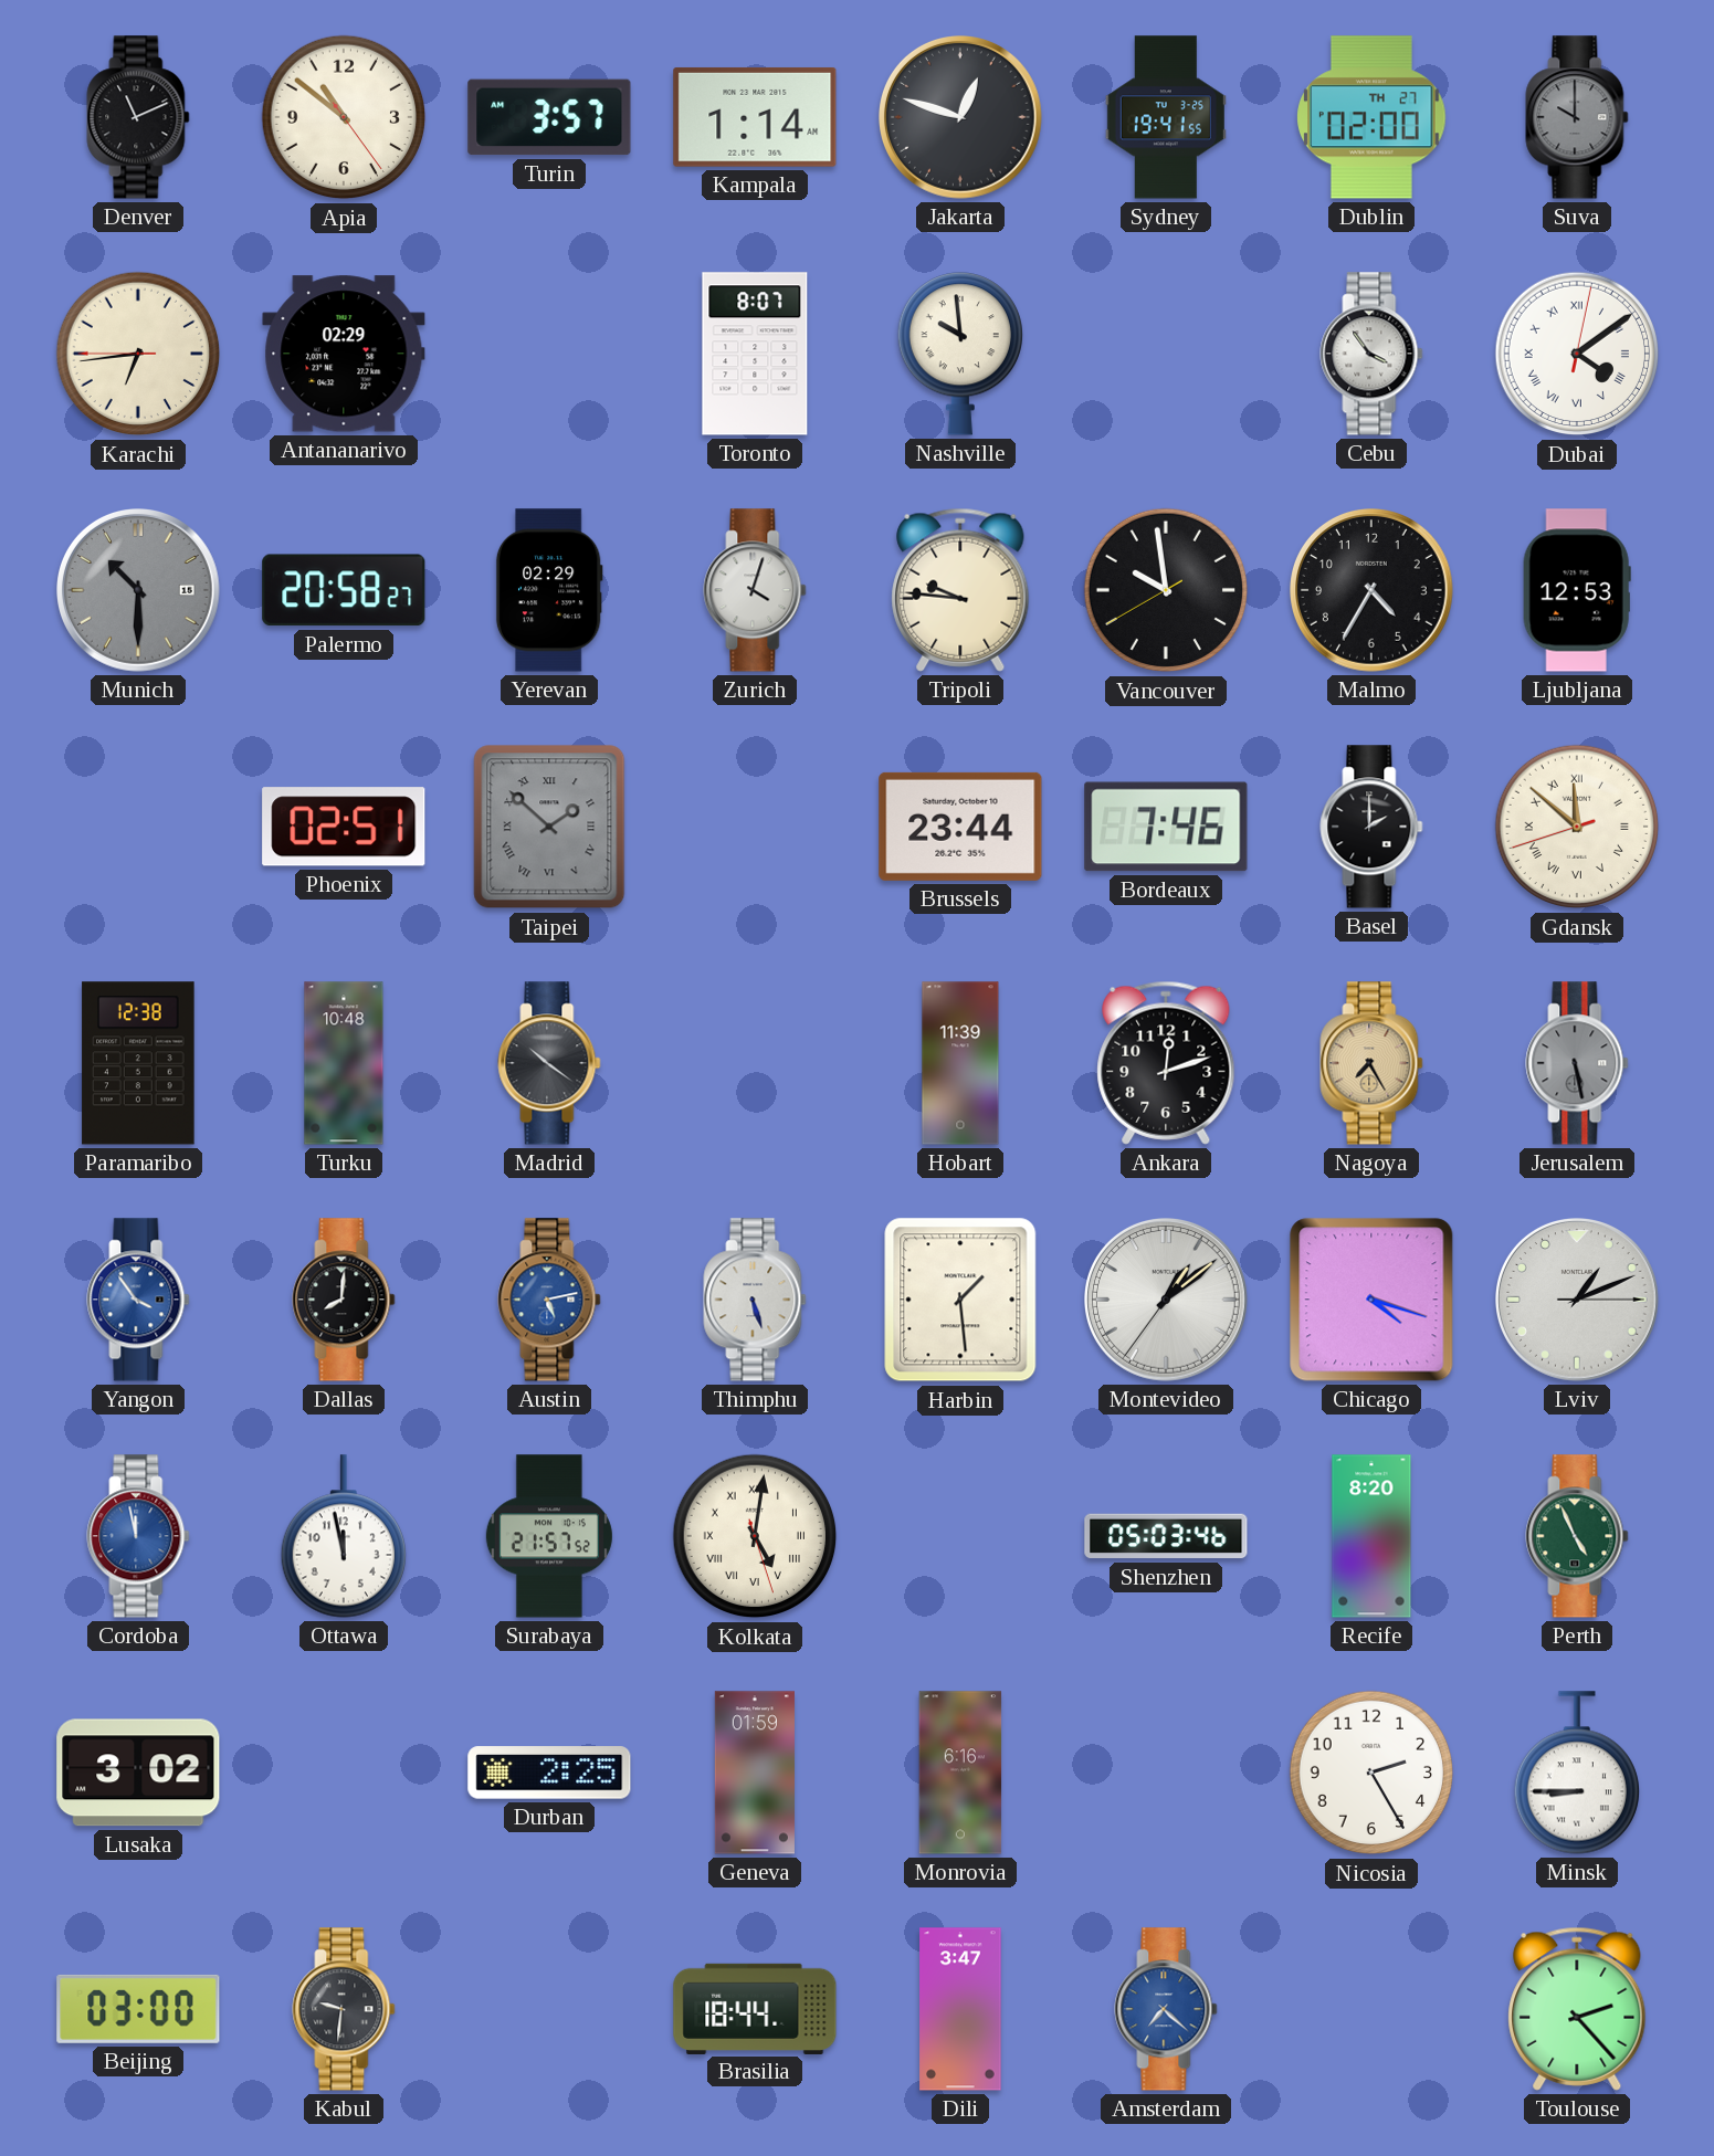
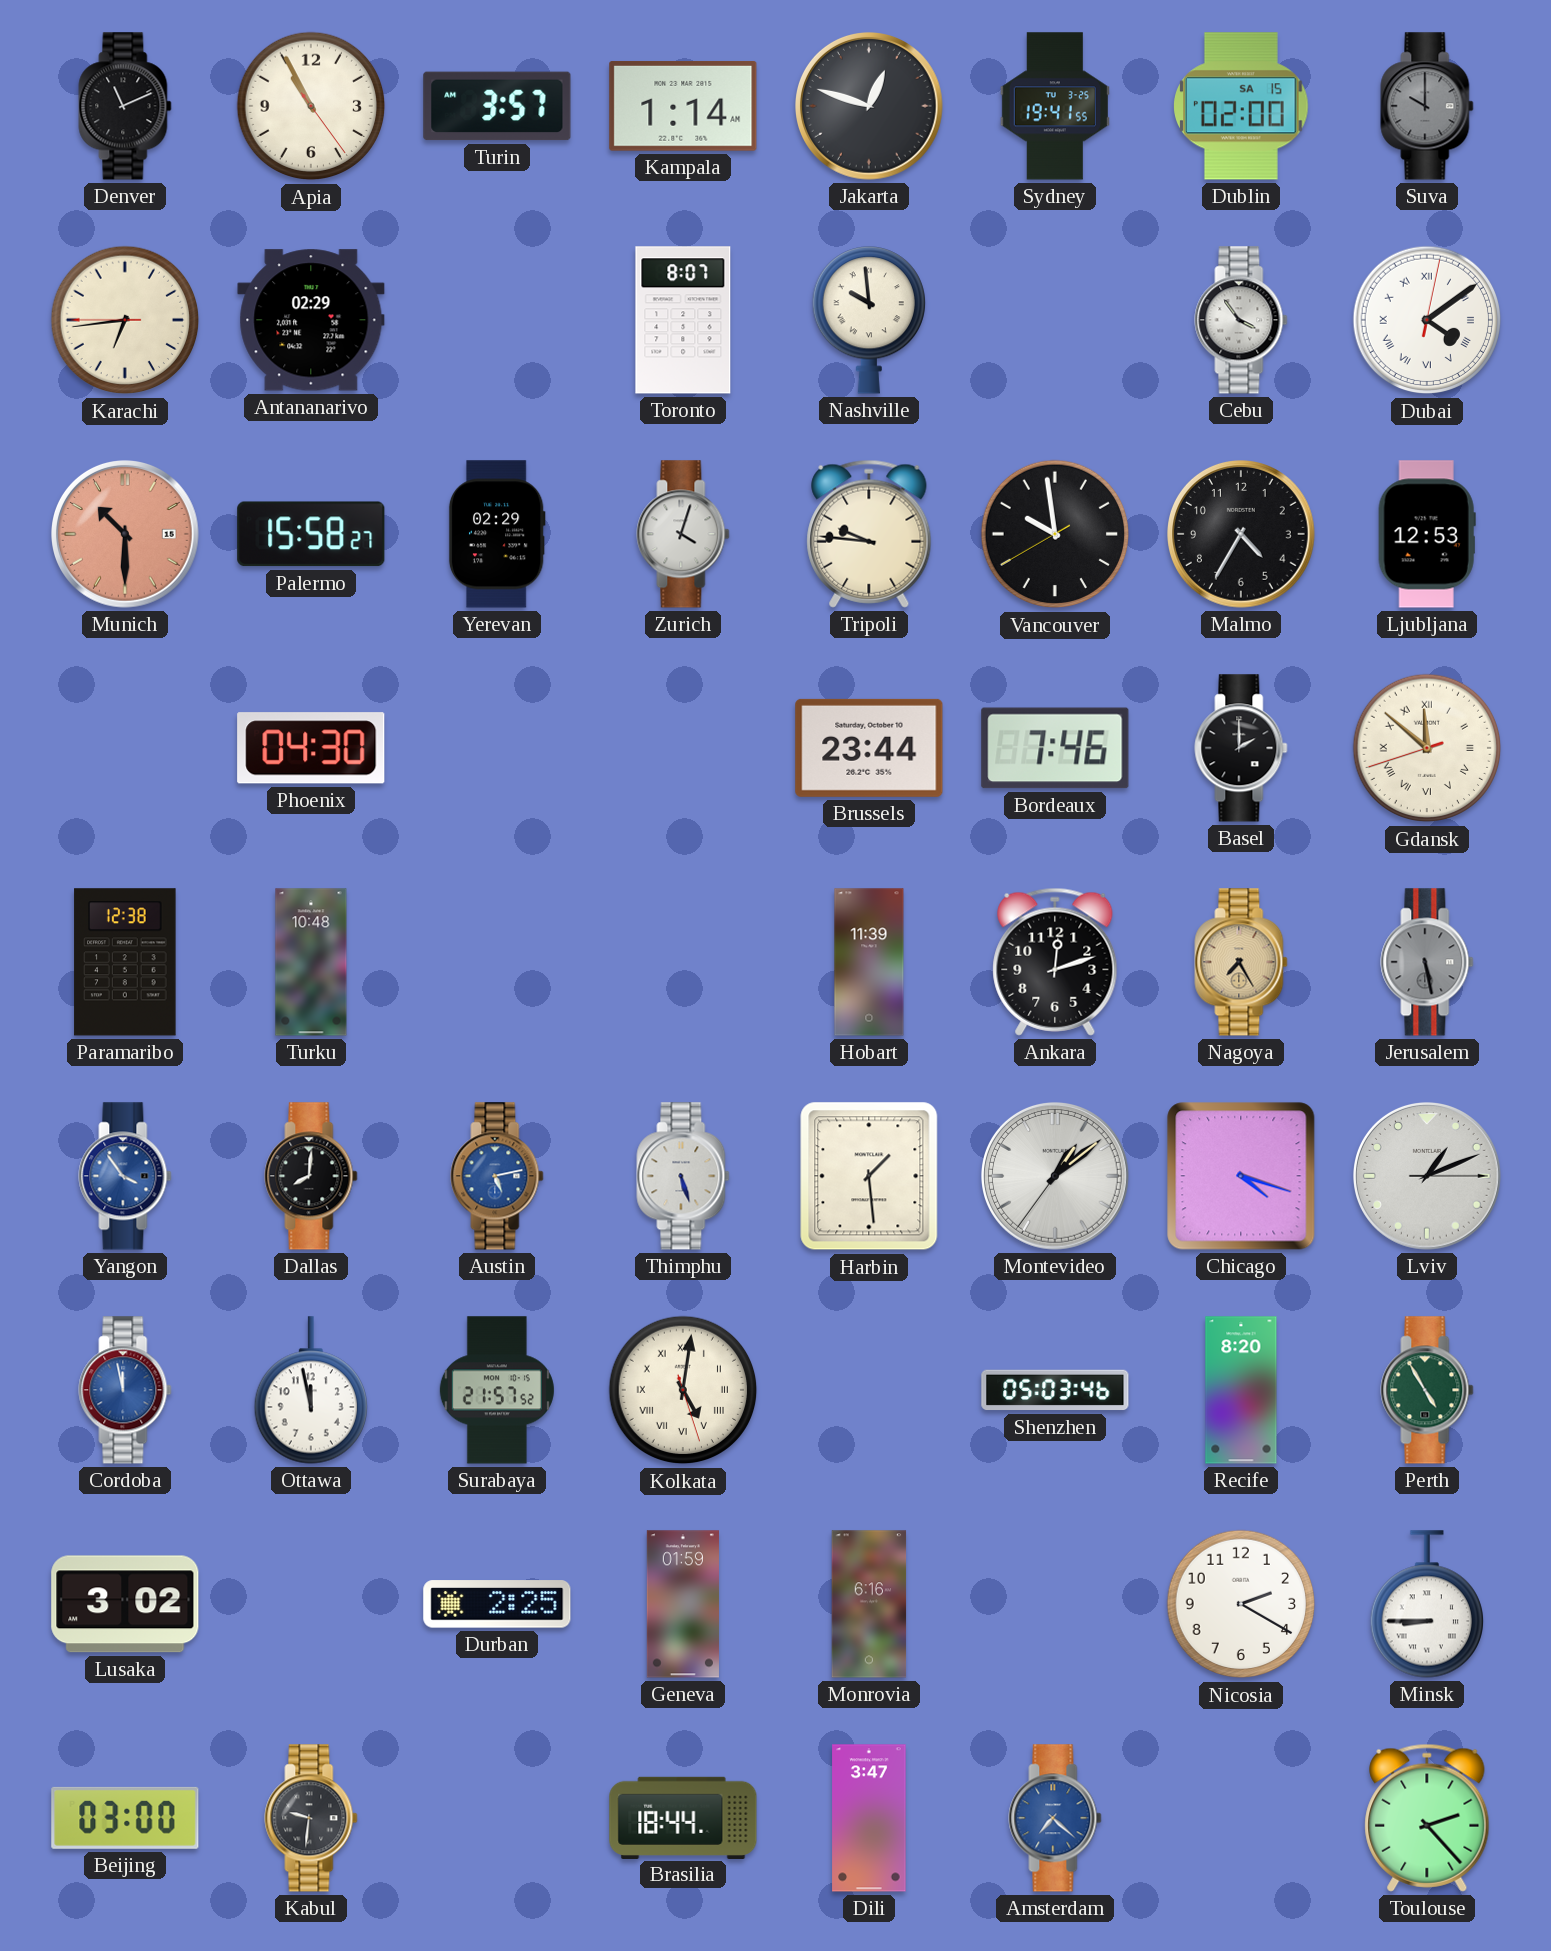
Apia: 10:51 -> 10:55 (311, 106)
Dublin date: TH 27 -> SA 15 (1241, 106)
Munich dial: grey -> salmon (126, 535)
Palermo: 20:58 -> 15:58 (311, 534)
Phoenix: 02:51 -> 04:30 (311, 748)
Taipei: 1:52 -> none (549, 827)
Madrid: 10:21 -> none (549, 1063)
Perth: 4:56 -> 4:55 (1427, 1390)
Nicosia: 2:25 -> 2:20 (1241, 1604)
